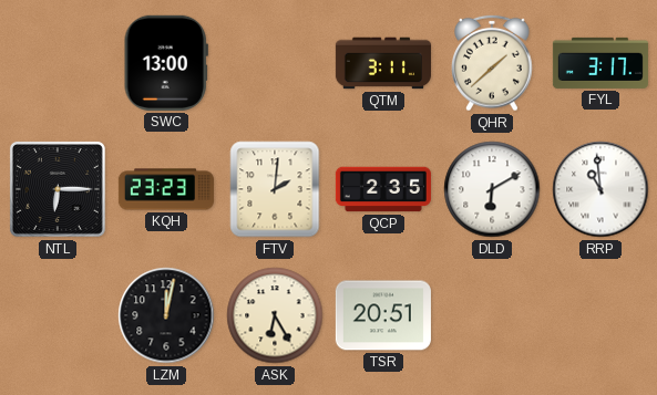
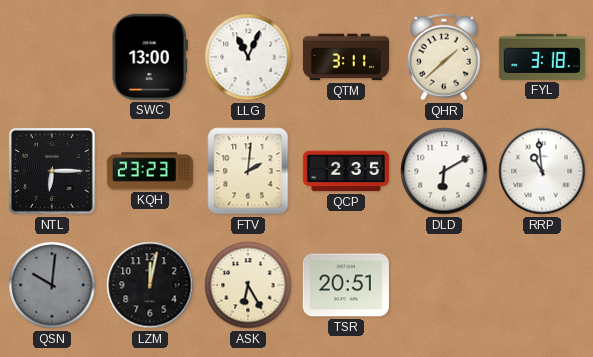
LLG: none -> 11:04 (248, 57)
FYL: 3:17 -> 3:18 (542, 57)
QSN: none -> 10:01 (52, 285)
